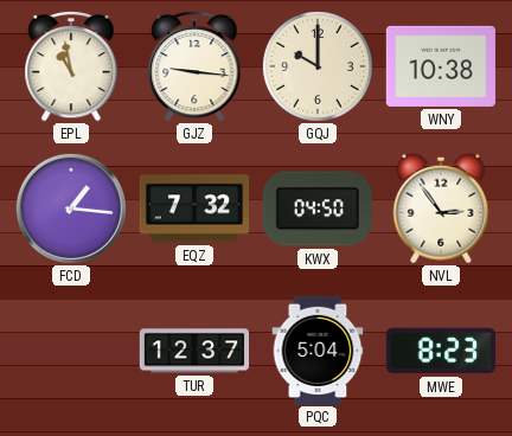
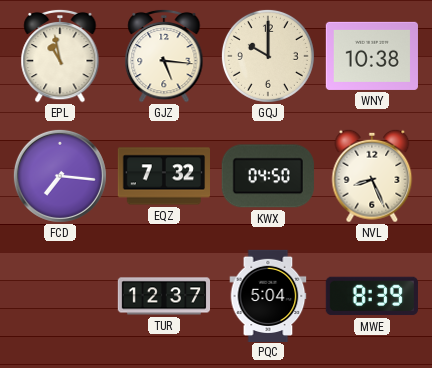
GJZ: 9:16 -> 5:16 (164, 56)
FCD: 1:16 -> 7:16 (60, 176)
NVL: 2:54 -> 8:26 (372, 176)
MWE: 8:23 -> 8:39 (372, 296)
